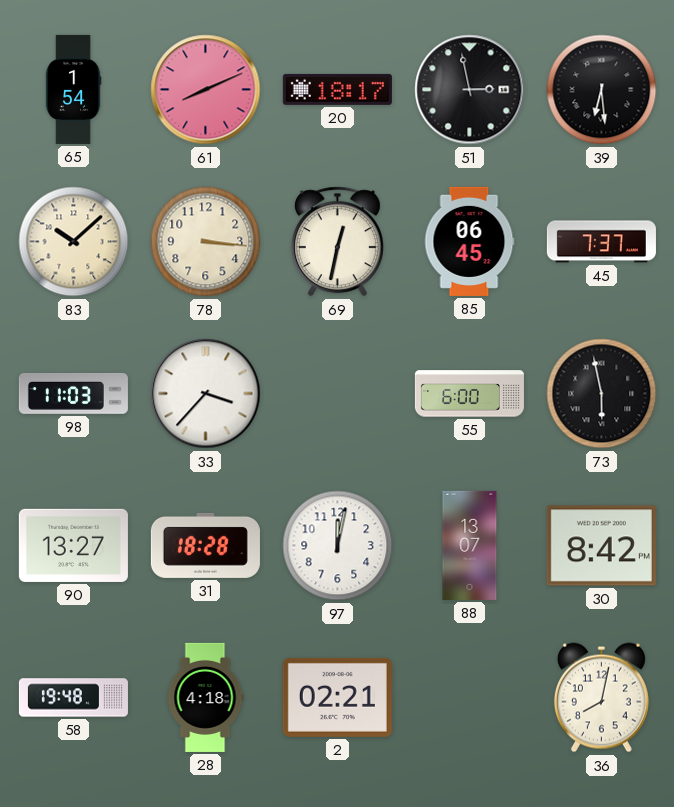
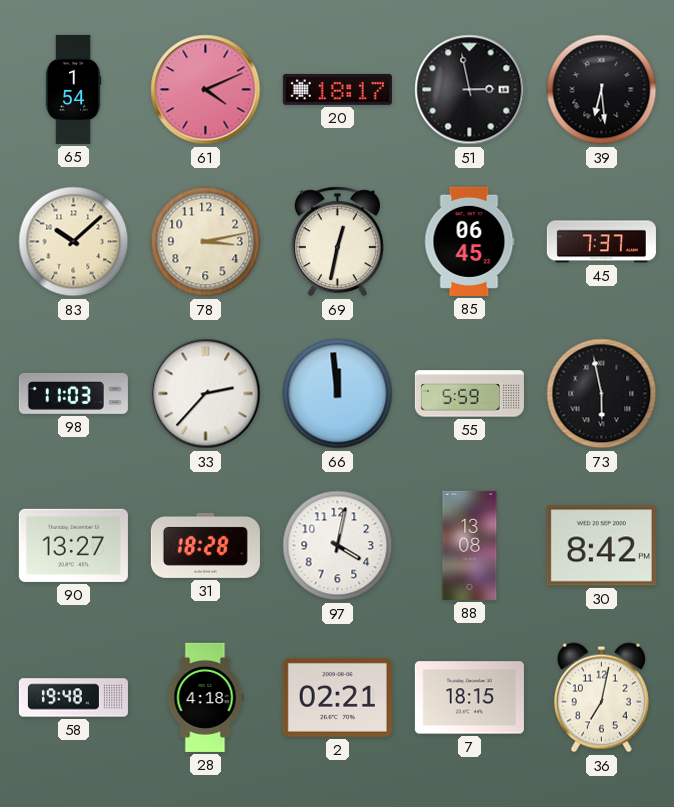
61: 8:11 -> 4:11 (206, 90)
78: 3:16 -> 3:13 (206, 242)
33: 3:37 -> 2:37 (206, 394)
66: none -> 11:59 (338, 394)
55: 6:00 -> 5:59 (469, 394)
97: 12:02 -> 4:02 (338, 546)
88: 13:07 -> 13:08 (470, 545)
7: none -> 18:15 (469, 698)
36: 8:02 -> 7:02 (601, 698)
